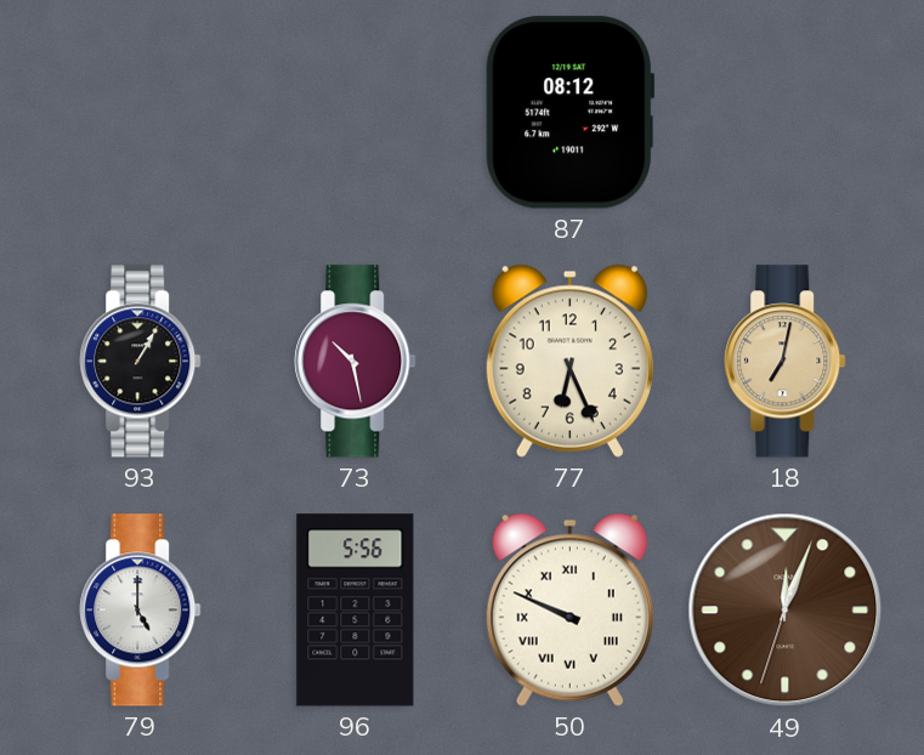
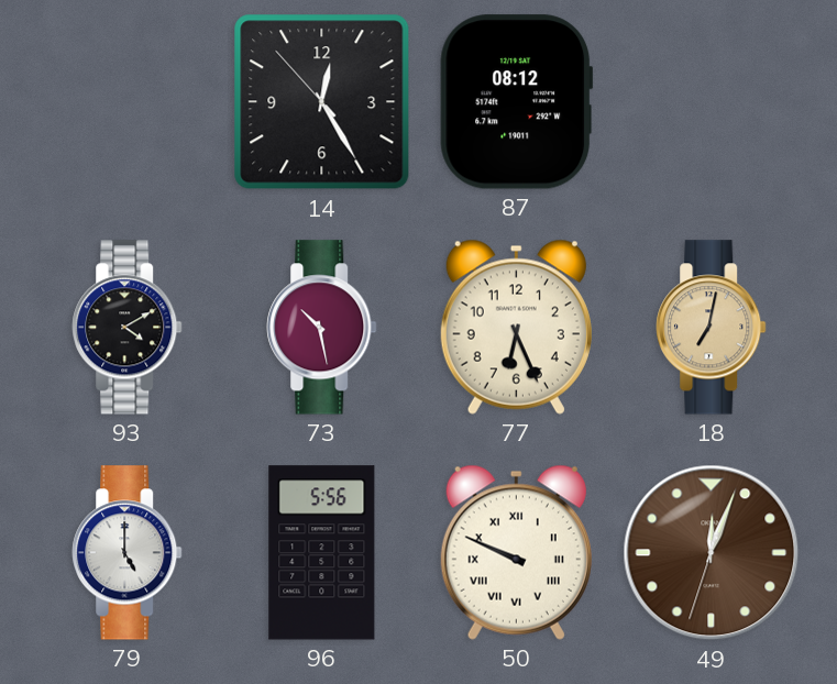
14: none -> 12:24 (322, 102)
93: 1:05 -> 4:10 (128, 328)
